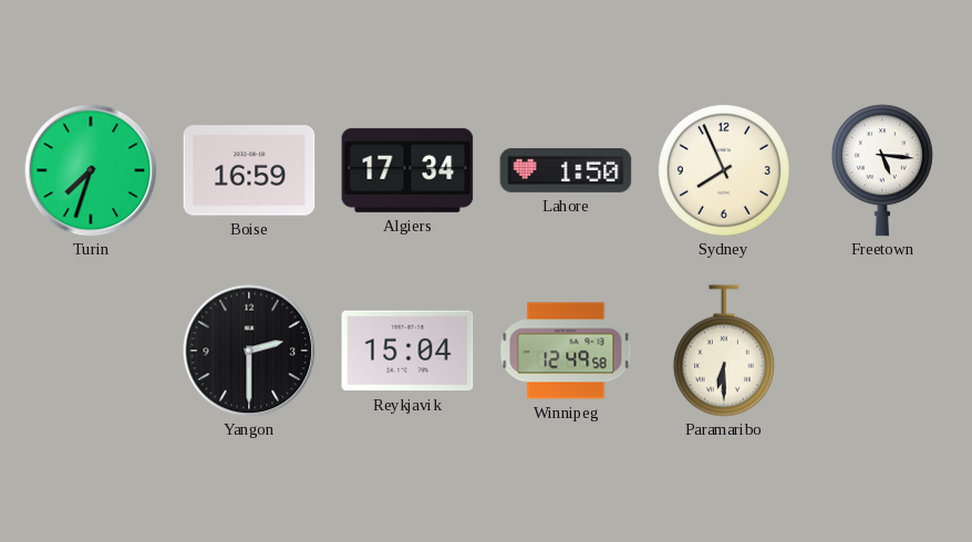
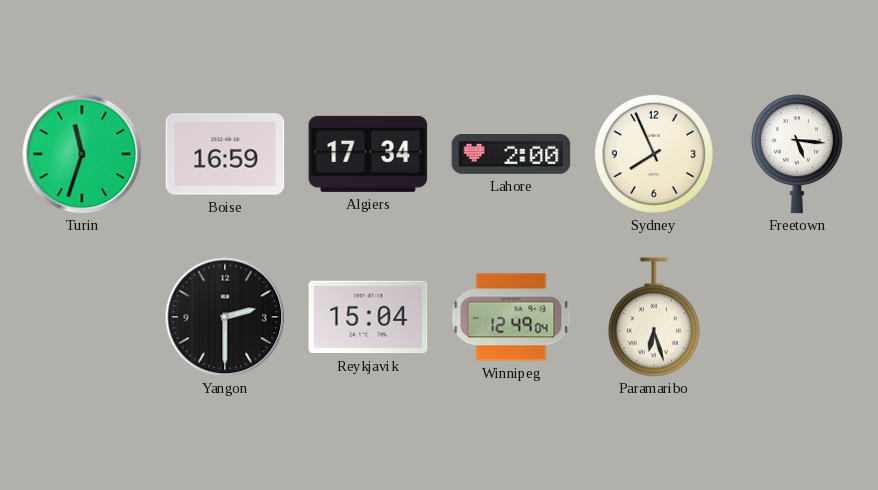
Turin: 7:33 -> 11:33 (82, 154)
Lahore: 1:50 -> 2:00 (511, 154)
Winnipeg: 12:49:58 -> 12:49:04 (511, 317)
Paramaribo: 6:30 -> 6:27 (654, 317)
